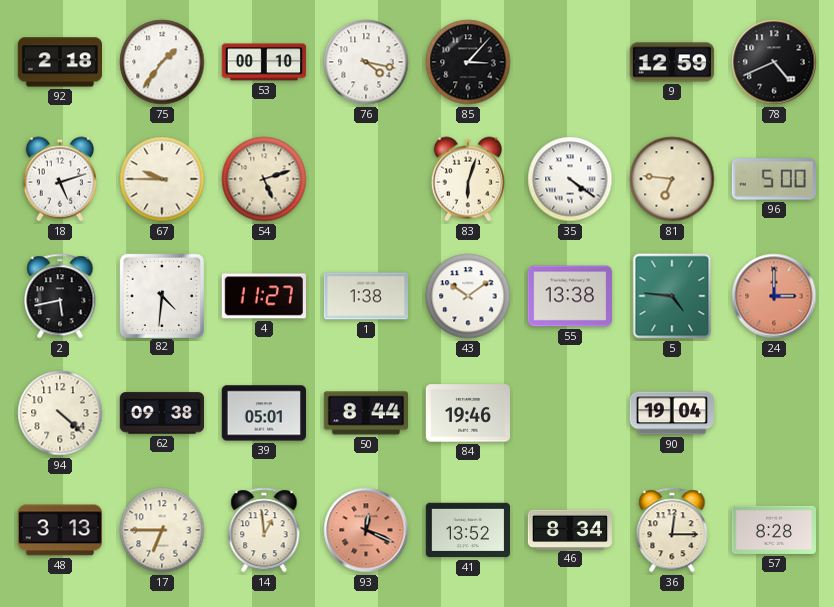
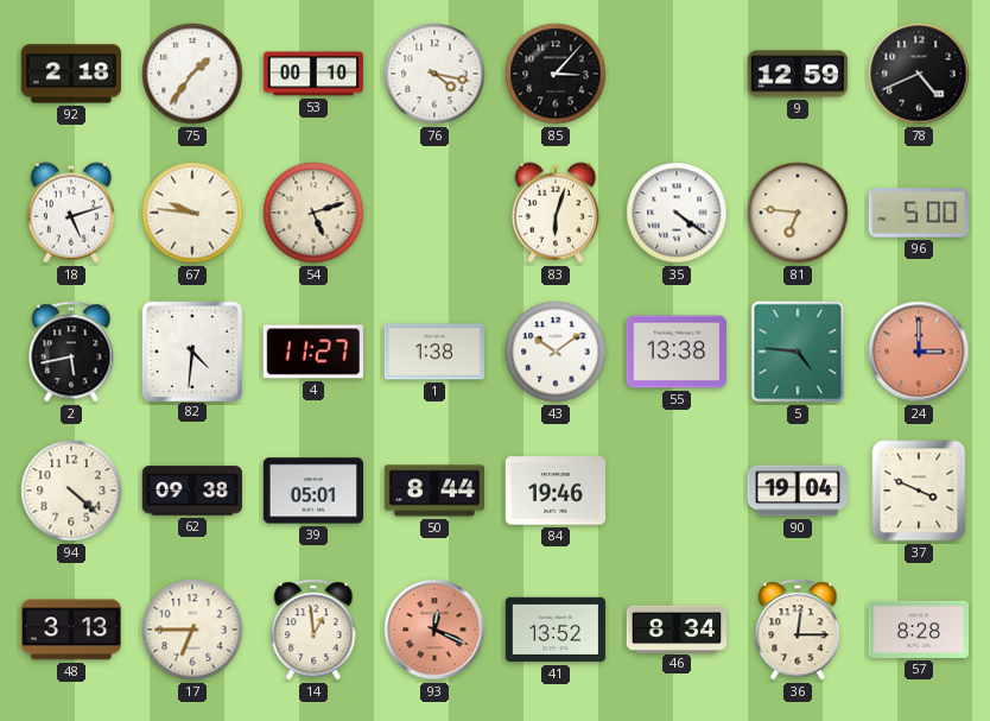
67: 9:45 -> 9:46 (192, 213)
37: none -> 3:49 (919, 491)
